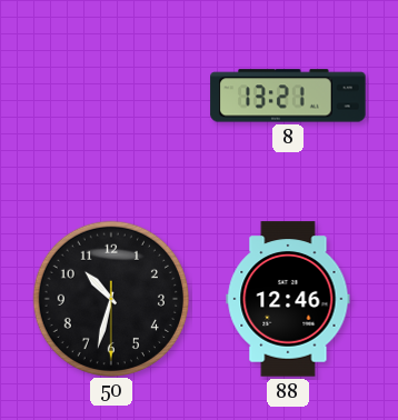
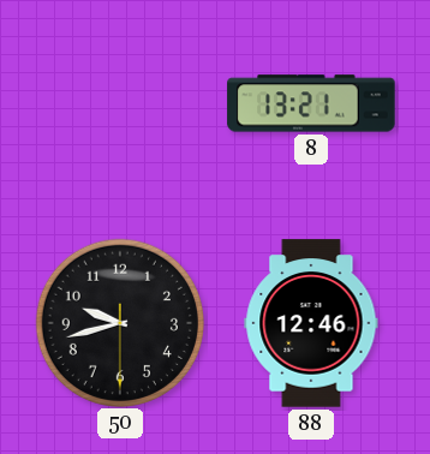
50: 10:32 -> 9:42 (119, 322)
